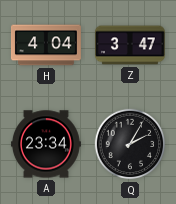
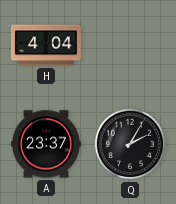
Z: 3:47 -> none (130, 45)
A: 23:34 -> 23:37 (46, 144)
